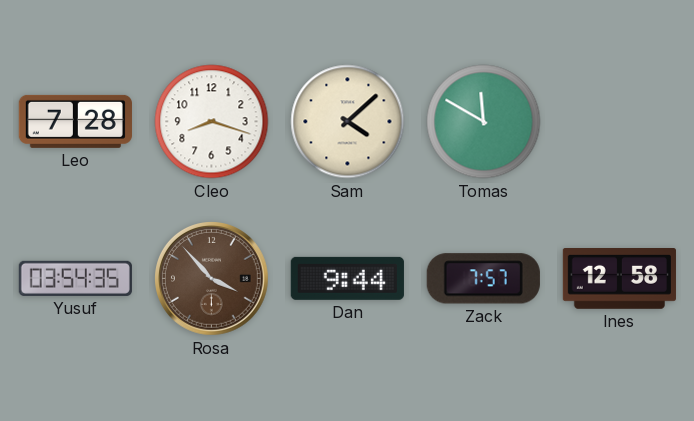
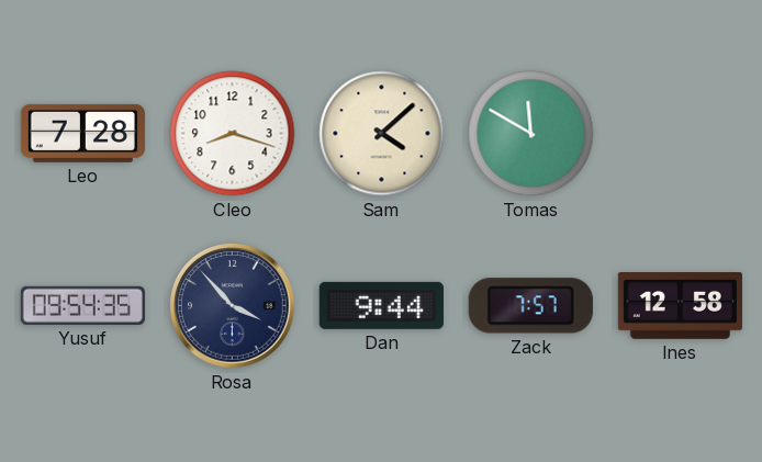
Yusuf: 03:54 -> 09:54 (82, 305)
Rosa dial: brown -> navy (233, 306)
